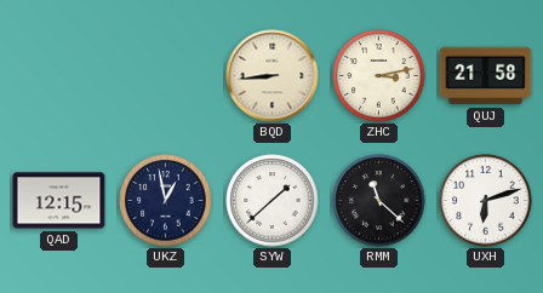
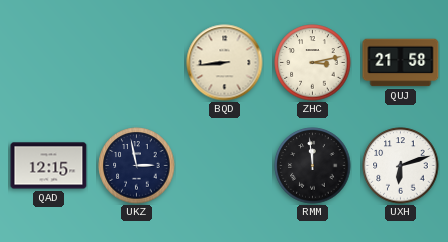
UKZ: 12:58 -> 2:58 (137, 166)
SYW: 1:38 -> none (273, 201)
RMM: 11:22 -> 11:59 (313, 166)
